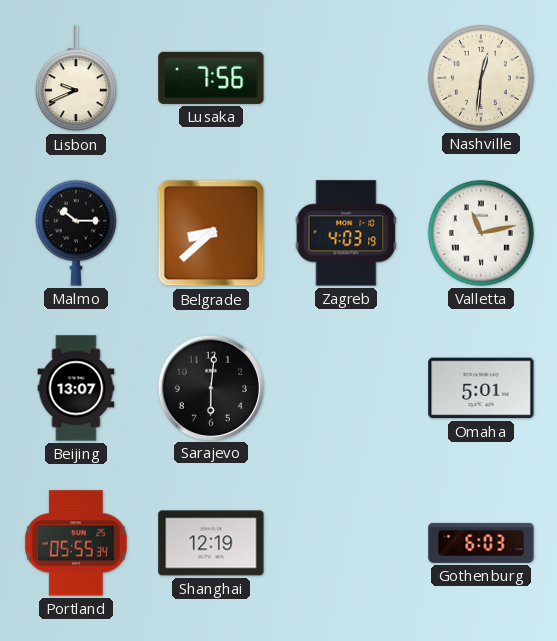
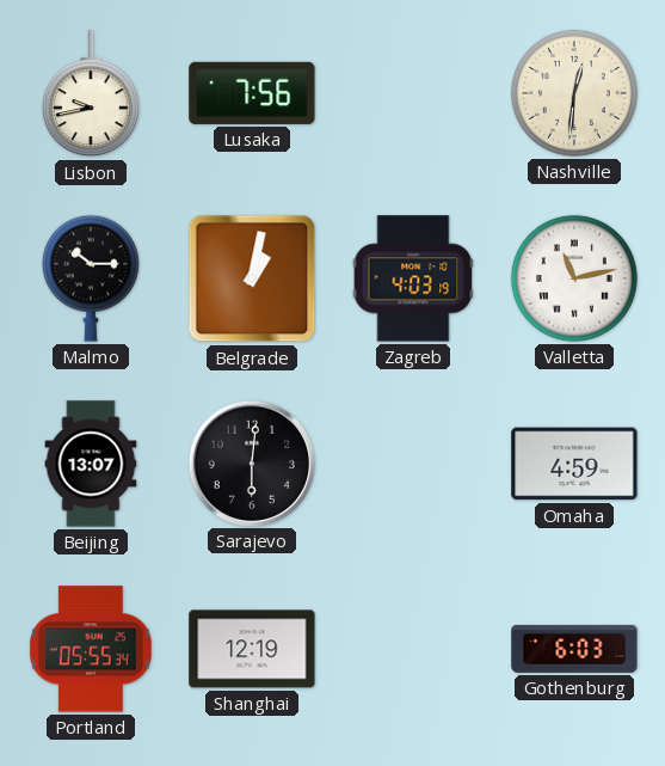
Lisbon: 9:41 -> 9:43 (91, 94)
Belgrade: 8:38 -> 1:02 (252, 278)
Omaha: 5:01 -> 4:59 (574, 464)
